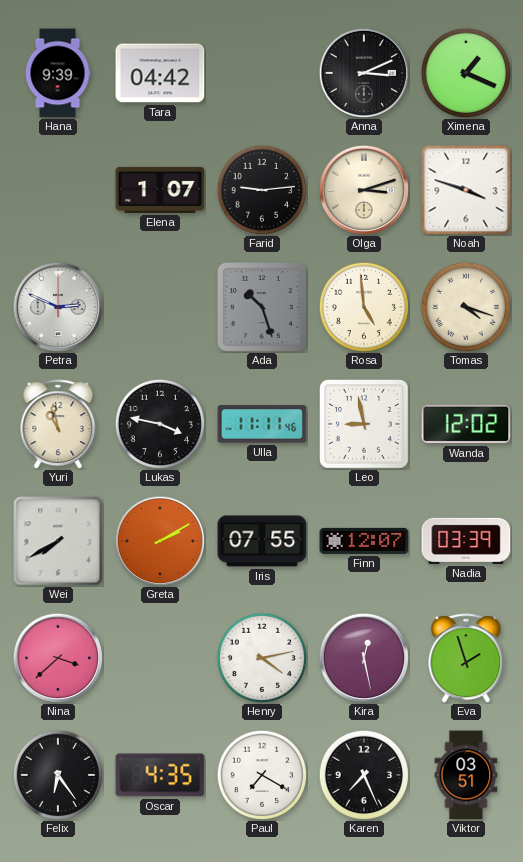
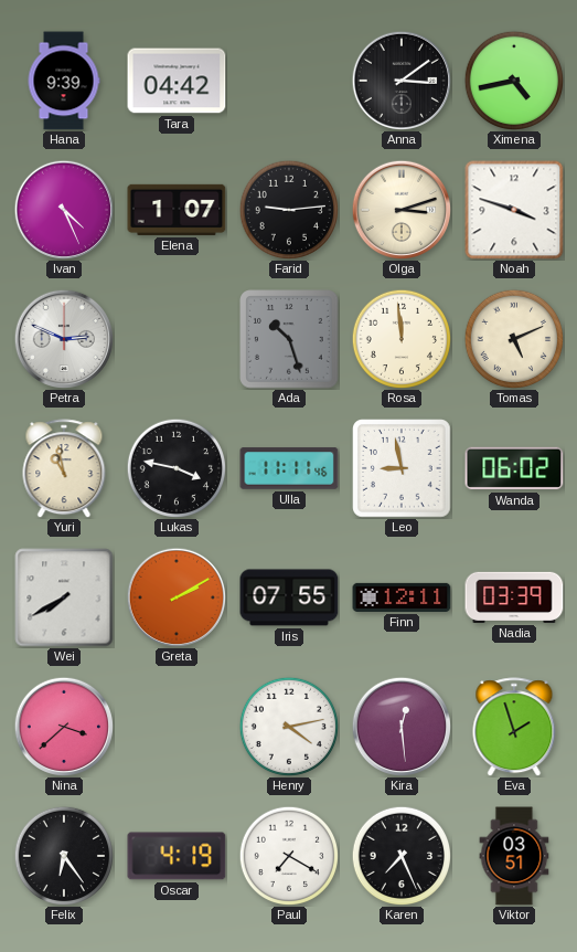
Anna: 3:11 -> 3:09 (400, 80)
Ximena: 1:19 -> 4:43 (513, 80)
Ivan: none -> 4:26 (63, 209)
Rosa: 4:59 -> 11:59 (400, 338)
Tomas: 4:18 -> 5:11 (513, 338)
Wanda: 12:02 -> 06:02 (514, 468)
Finn: 12:07 -> 12:11 (402, 597)
Kira: 12:28 -> 12:29 (400, 726)
Oscar: 4:35 -> 4:19 (177, 856)
